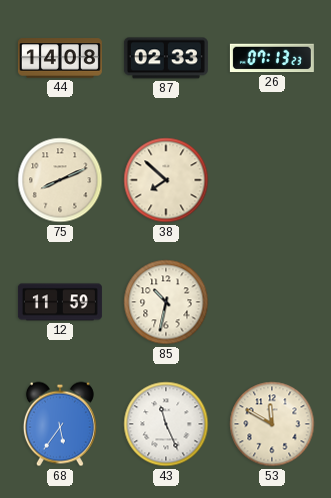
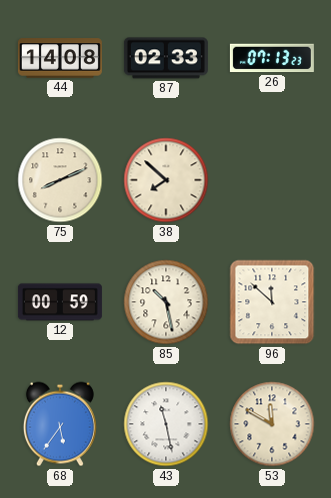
12: 11:59 -> 00:59 (60, 302)
85: 10:32 -> 10:28 (166, 302)
96: none -> 11:52 (272, 302)
43: 11:26 -> 11:28 (166, 424)
